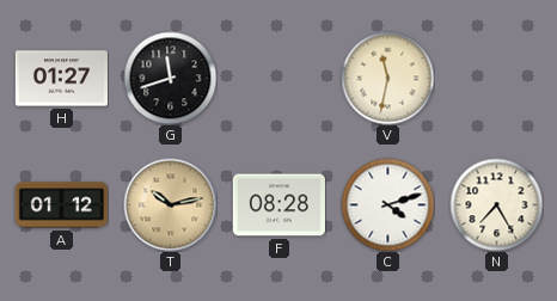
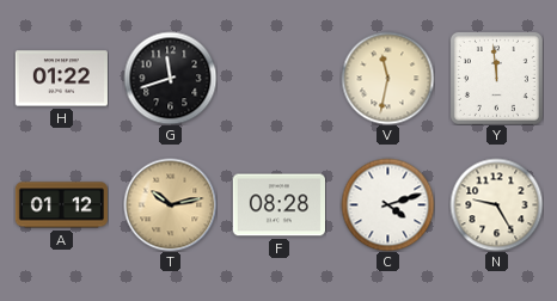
H: 01:27 -> 01:22 (61, 79)
Y: none -> 11:59 (496, 78)
N: 7:25 -> 9:25 (496, 204)
